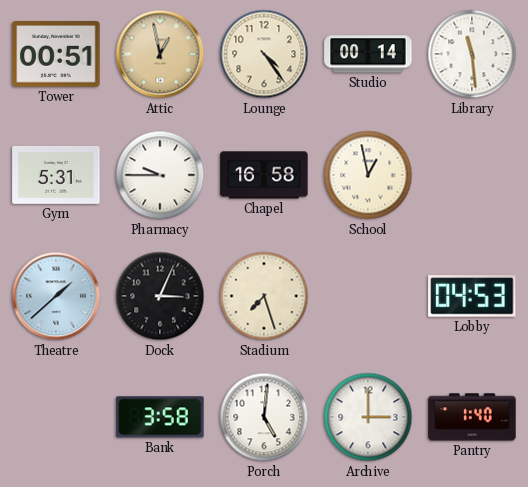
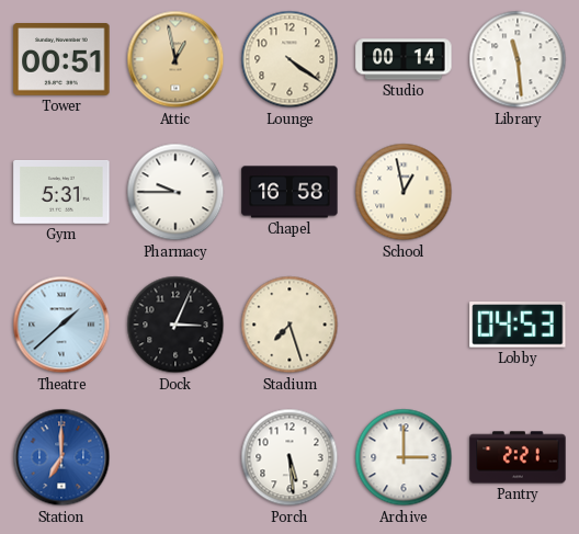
Lounge: 4:24 -> 4:21 (289, 59)
Station: none -> 7:00 (61, 457)
Bank: 3:58 -> none (160, 417)
Porch: 5:01 -> 5:29 (289, 457)
Pantry: 1:40 -> 2:21 (518, 457)
